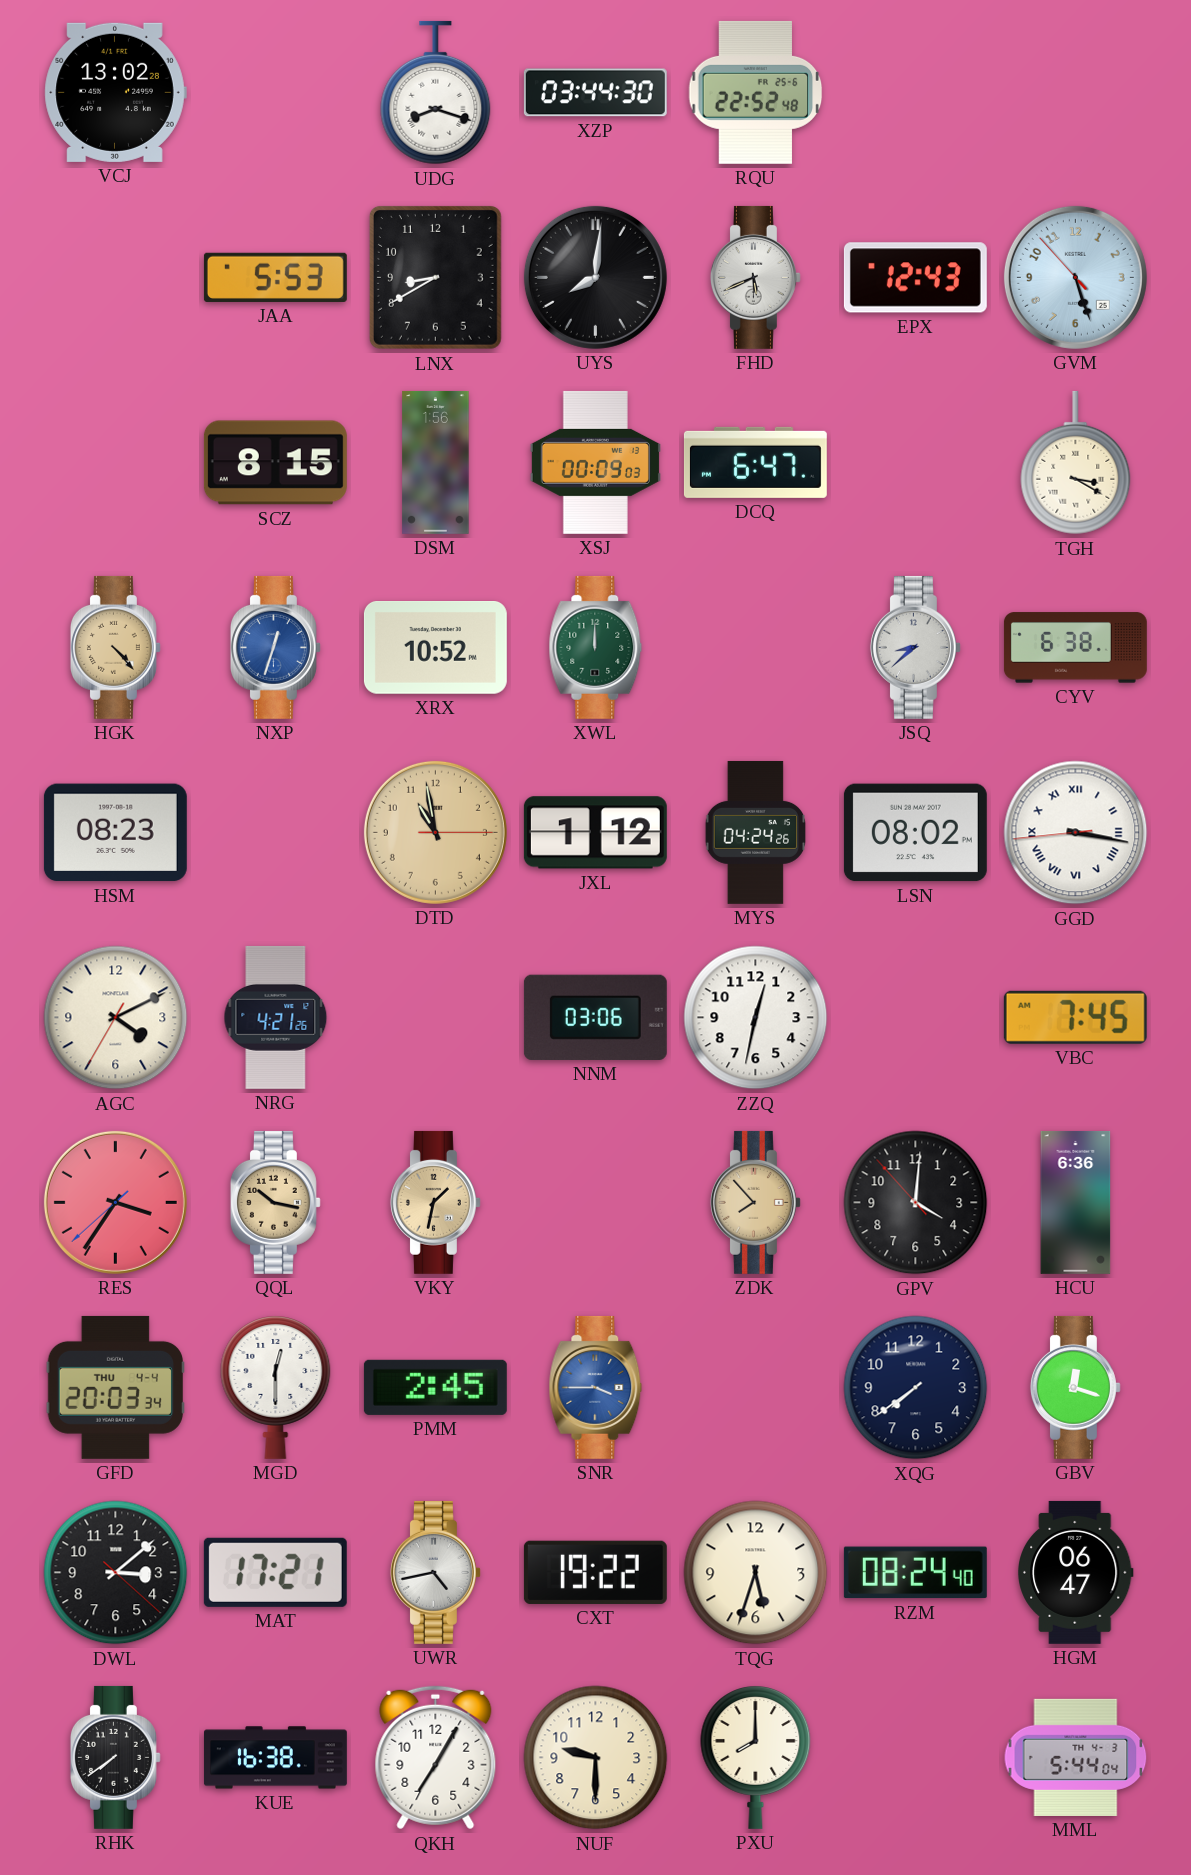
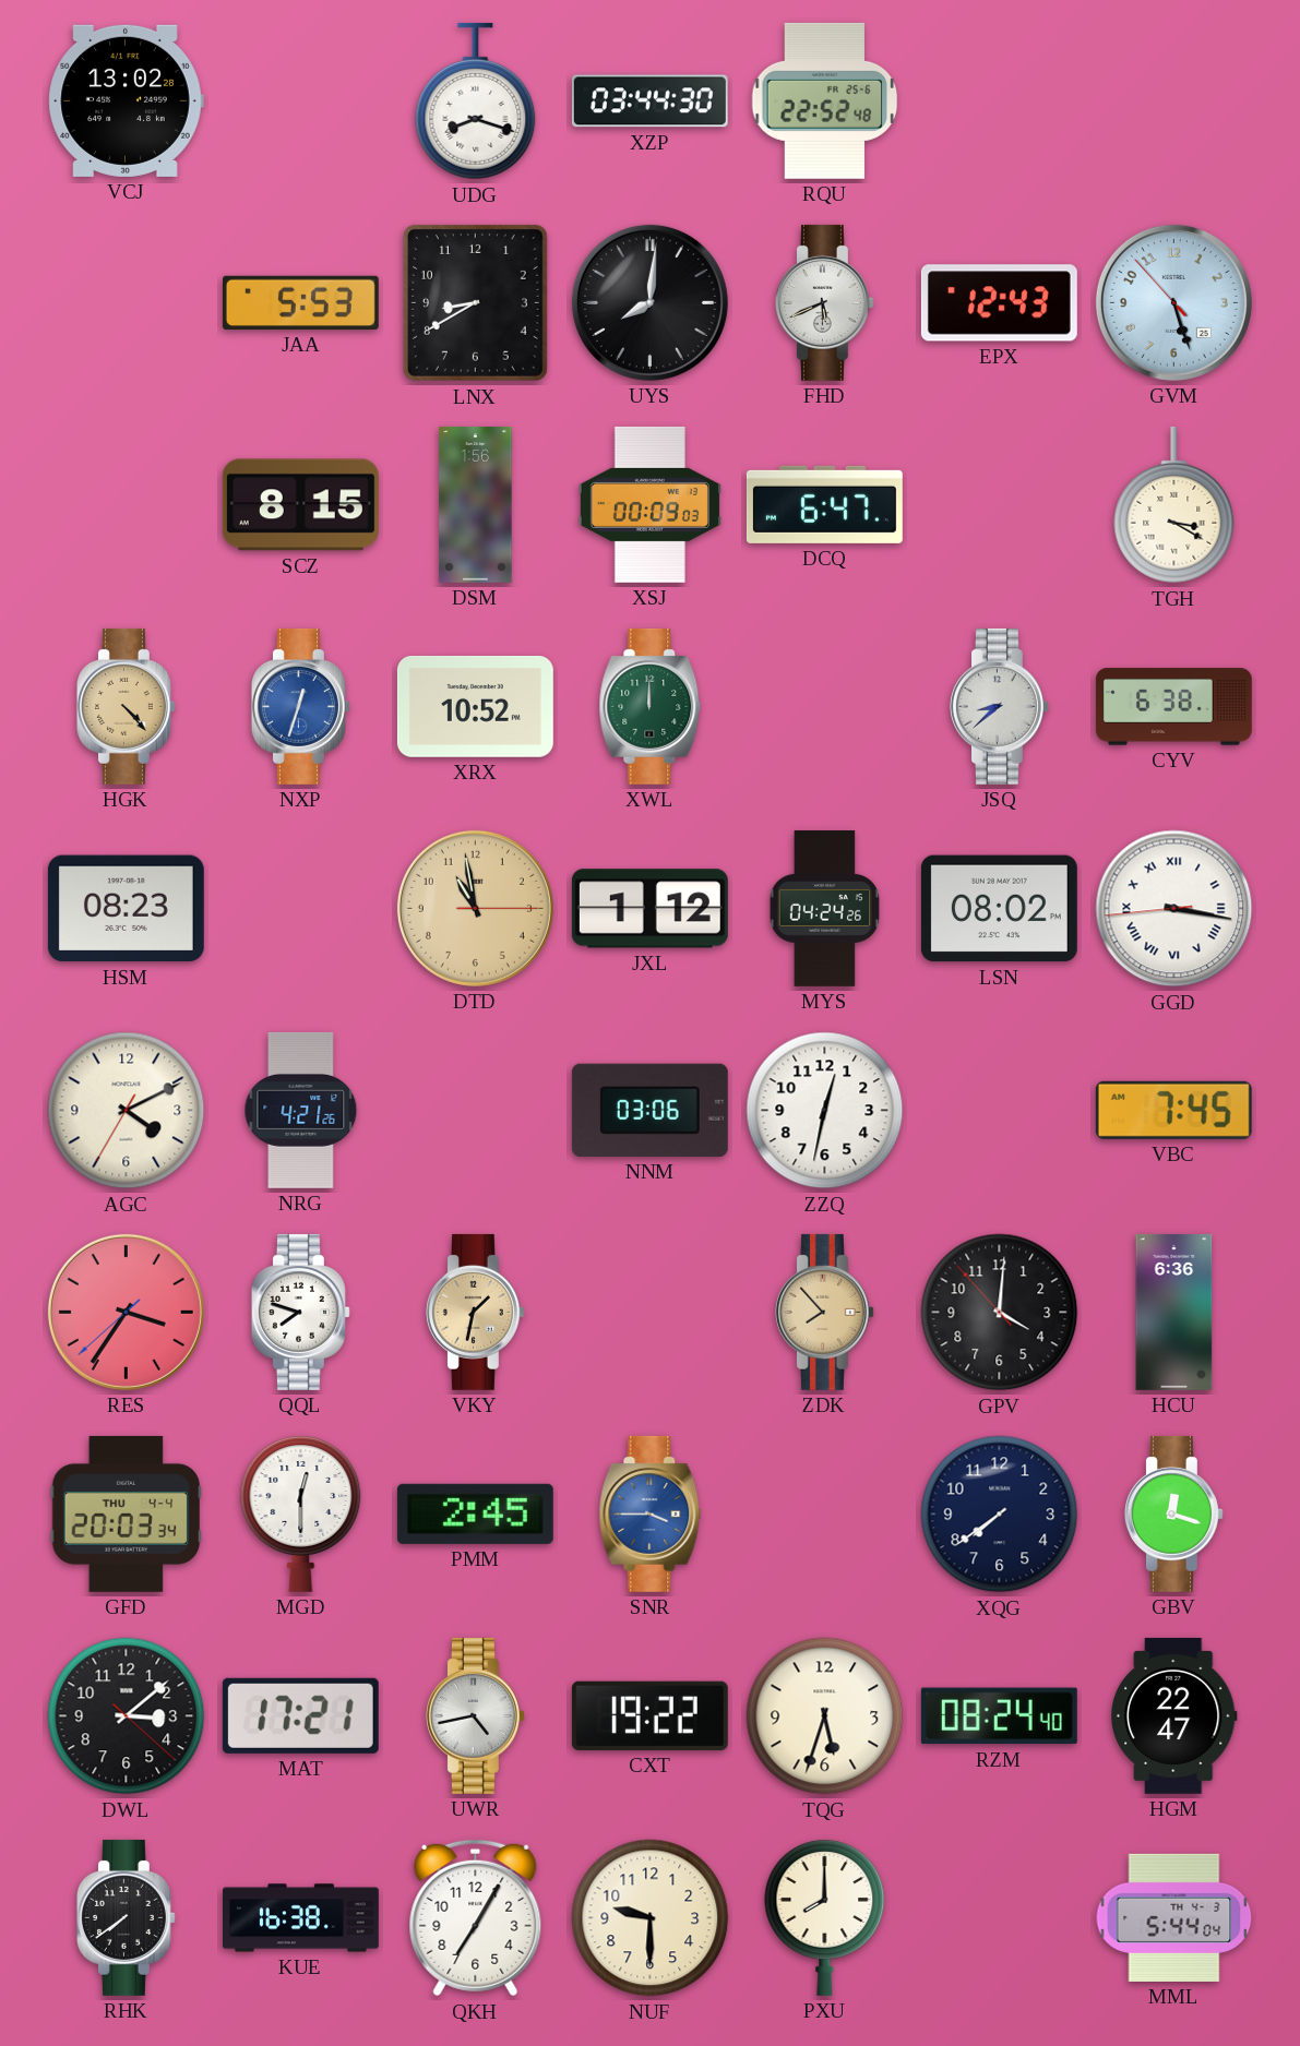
QQL: 10:17 -> 7:48 (300, 1312)
QQL dial: champagne -> white (300, 1312)
HGM: 06:47 -> 22:47 (1173, 1715)
